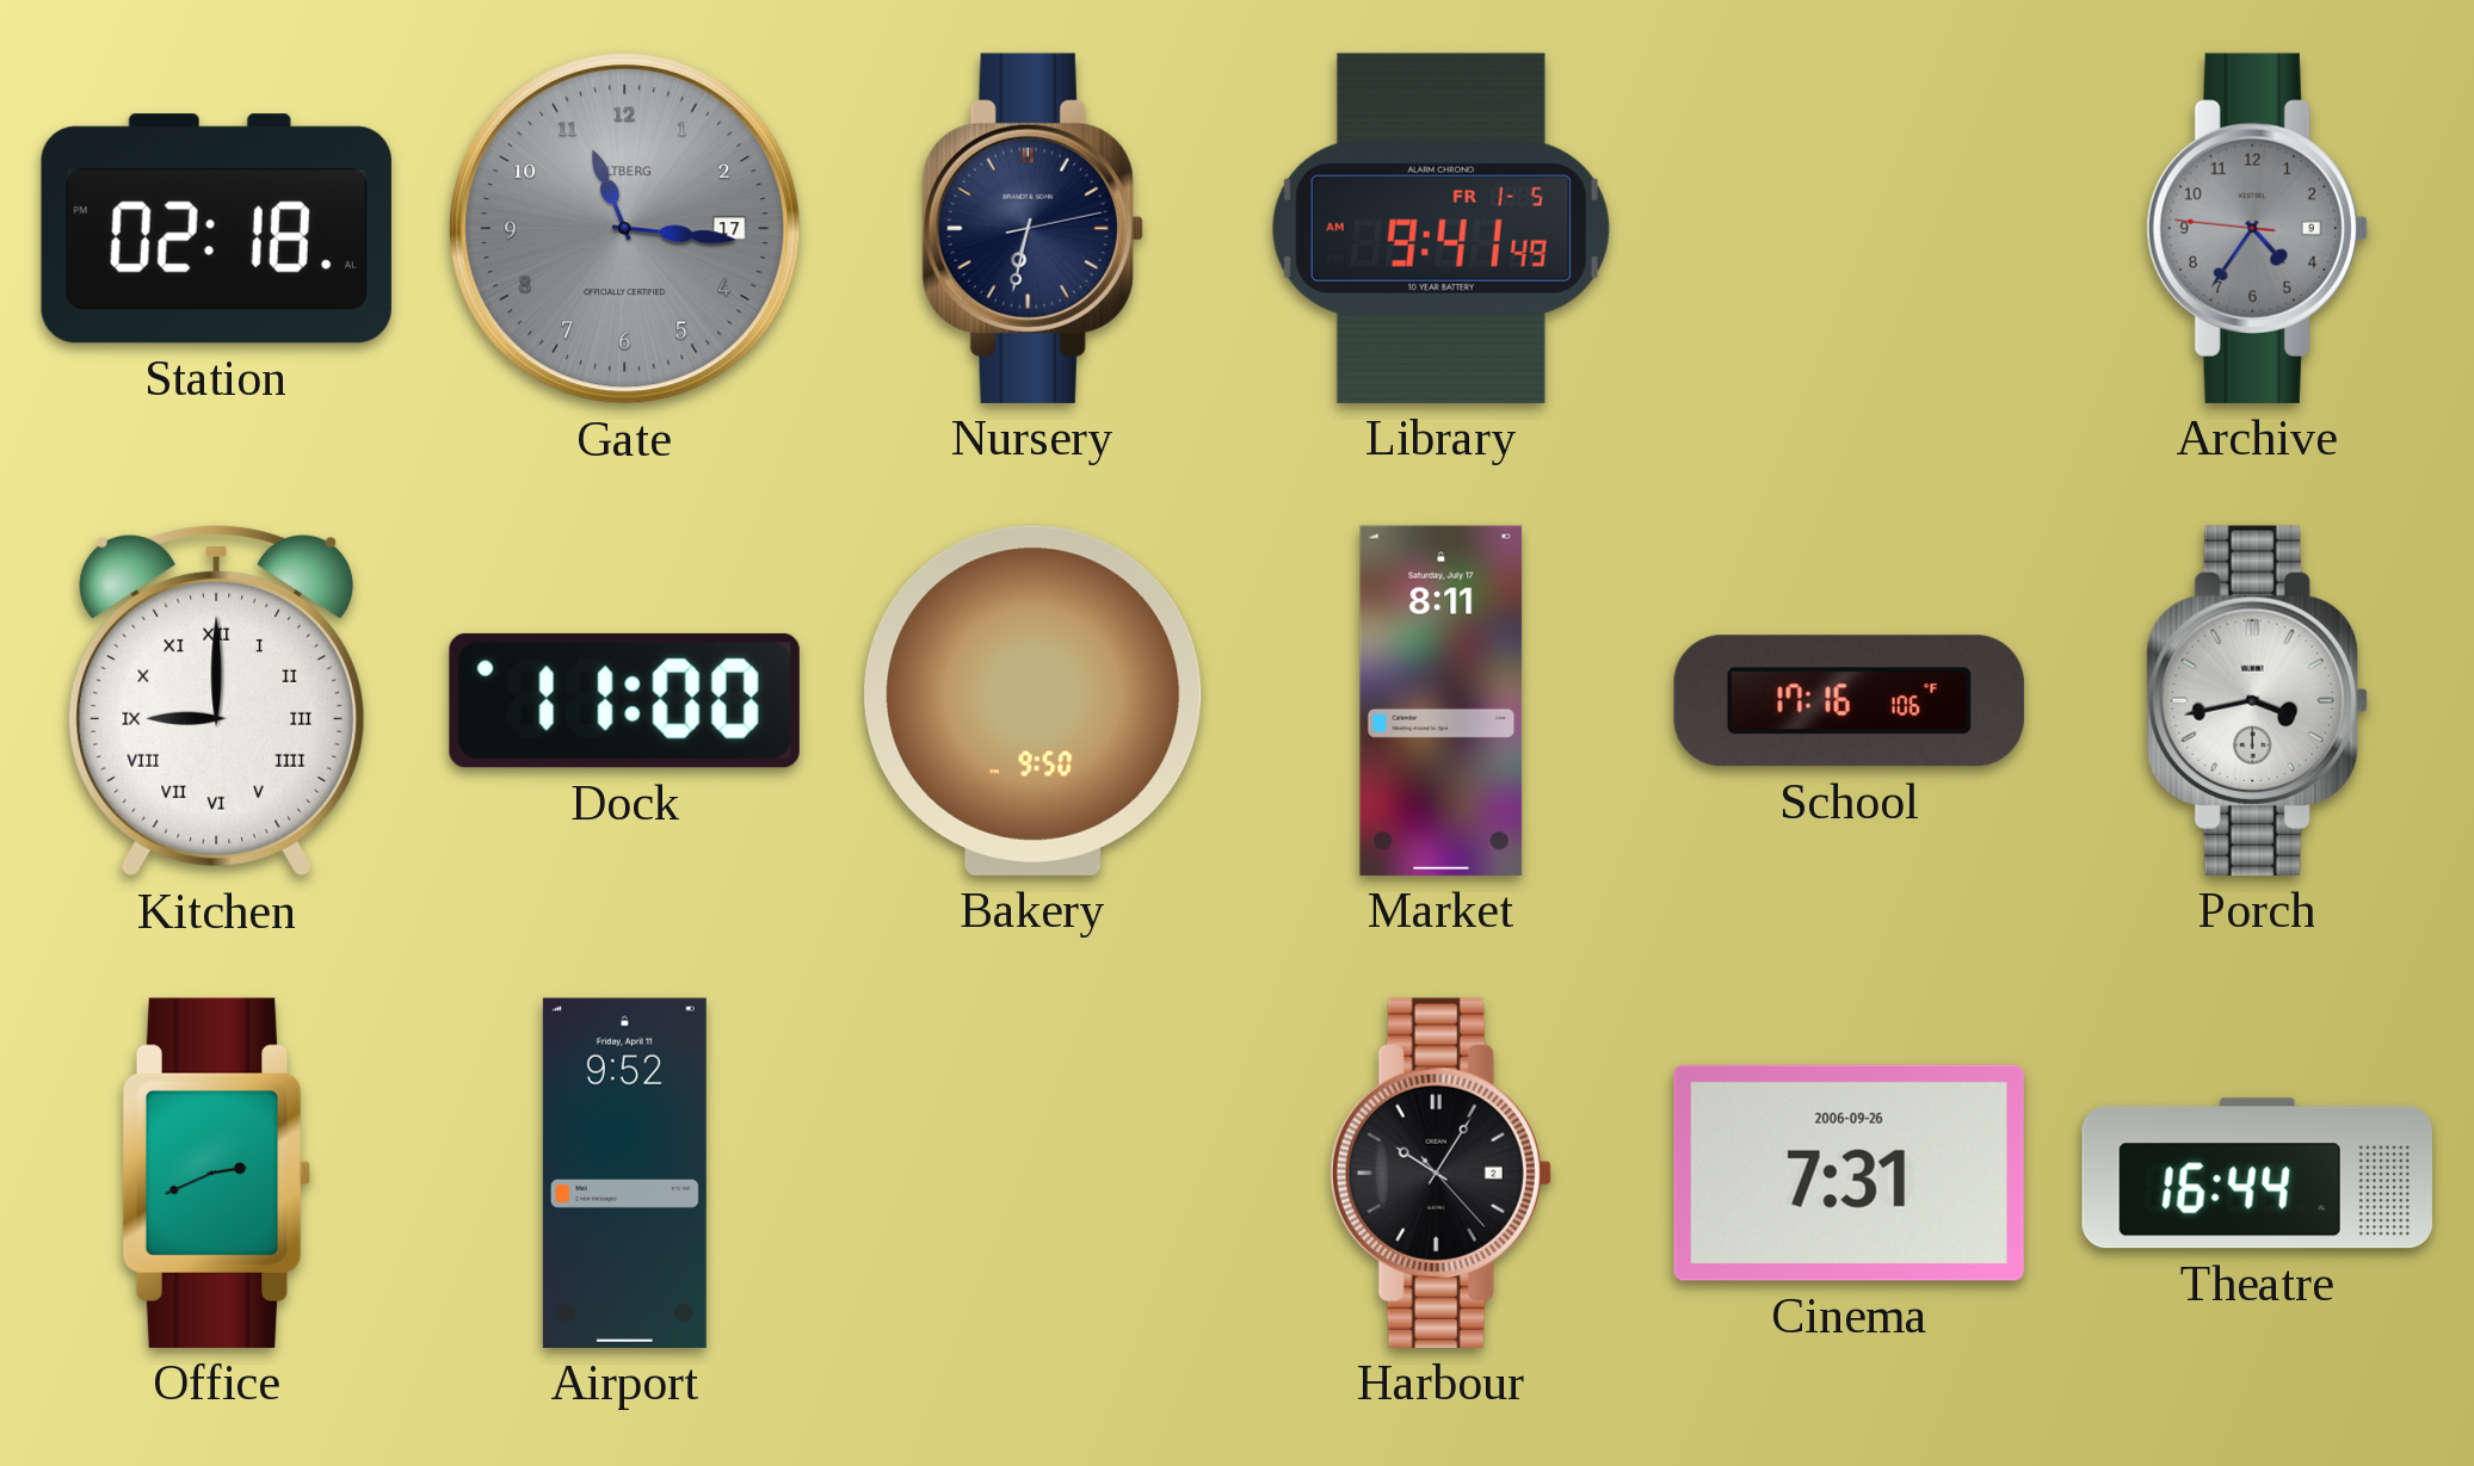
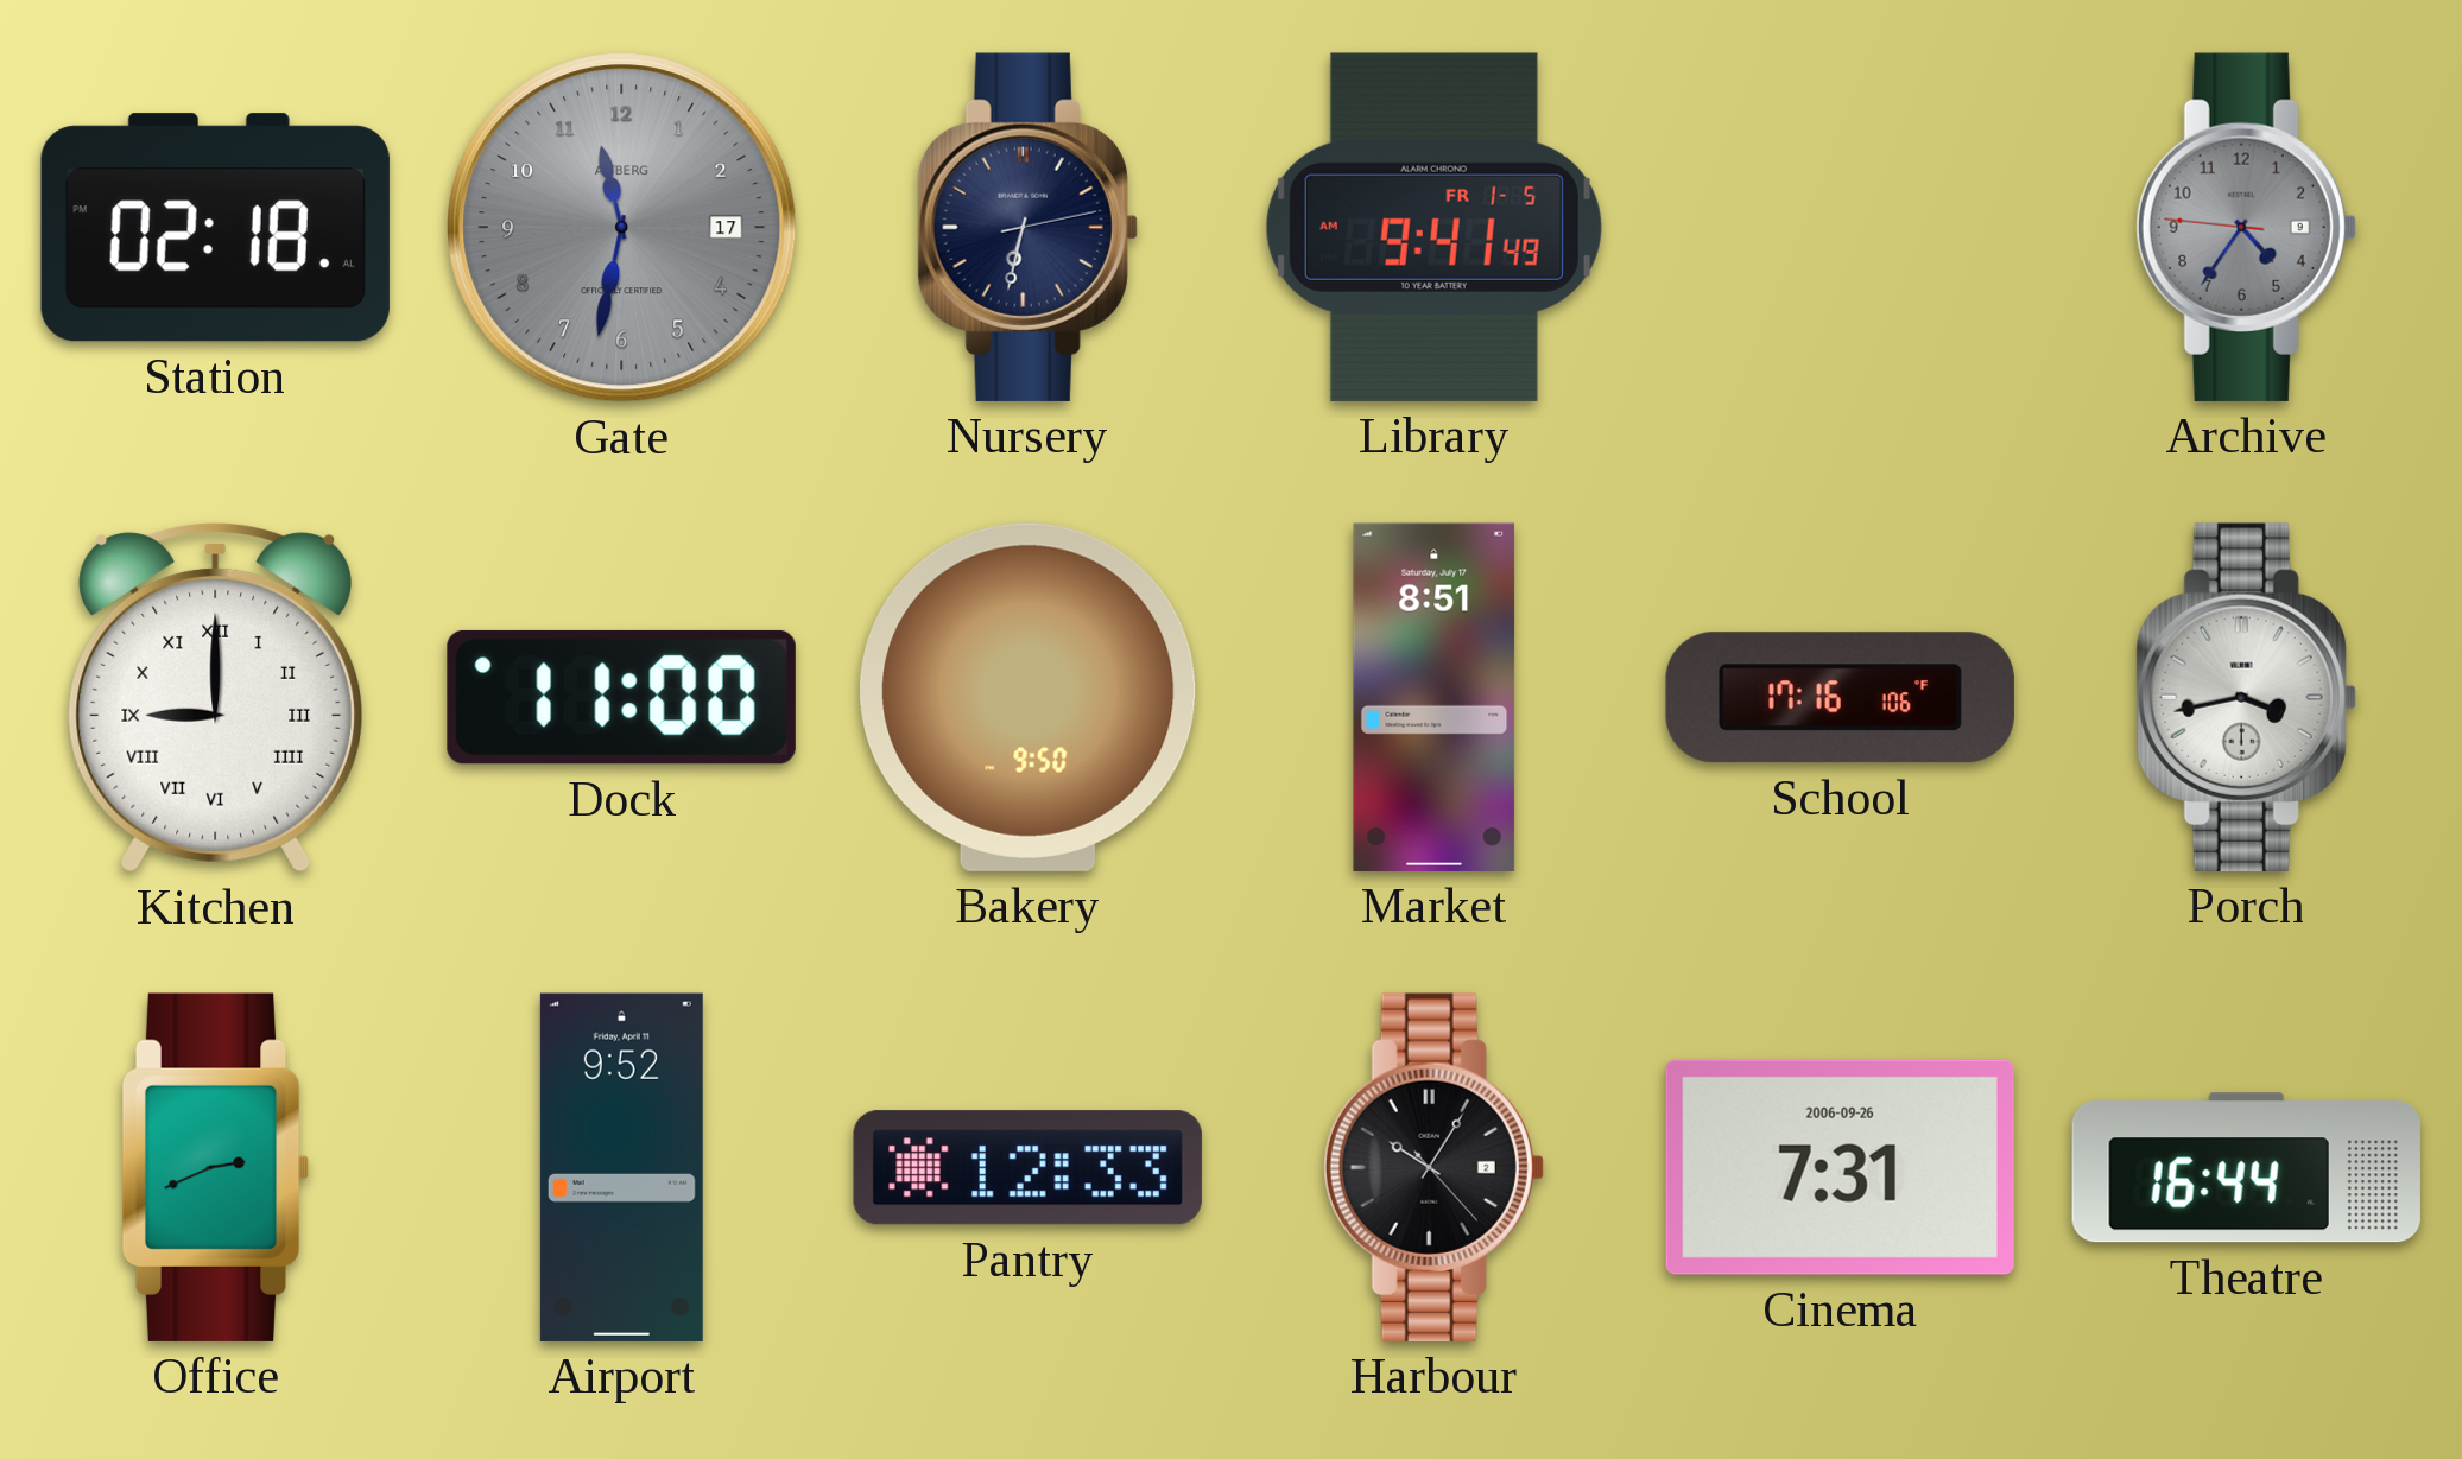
Gate: 11:16 -> 11:32 (622, 228)
Market: 8:11 -> 8:51 (1435, 697)
Pantry: none -> 12:33 (1027, 1168)
